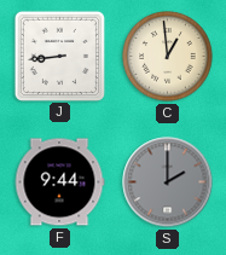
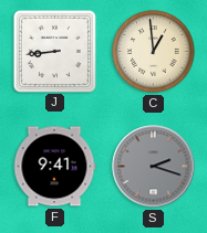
F: 9:44 -> 9:41 (54, 167)
S: 2:00 -> 2:18 (154, 167)
